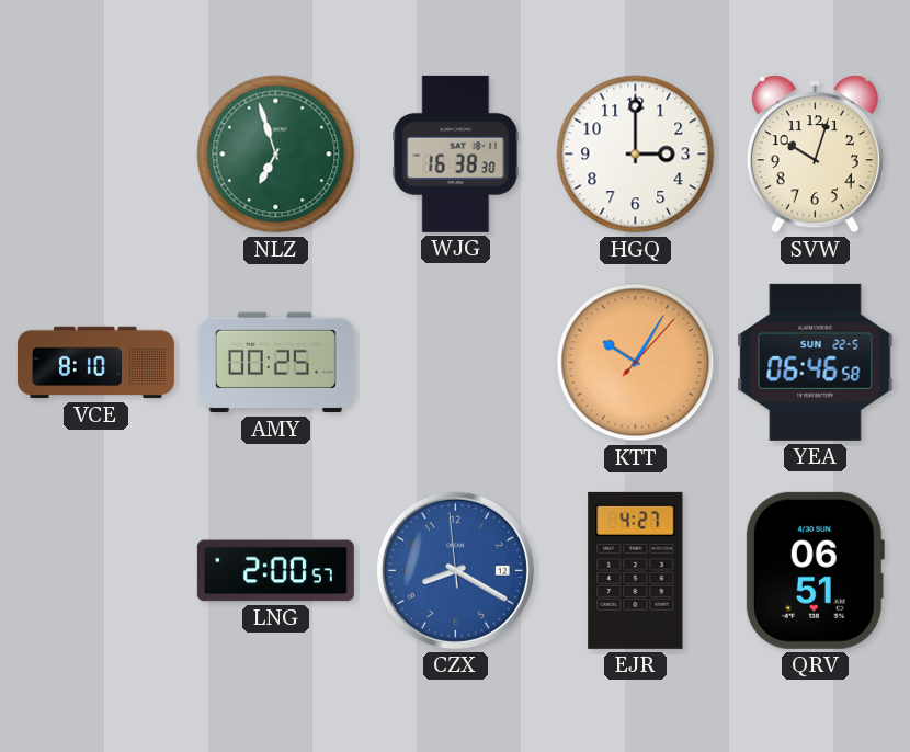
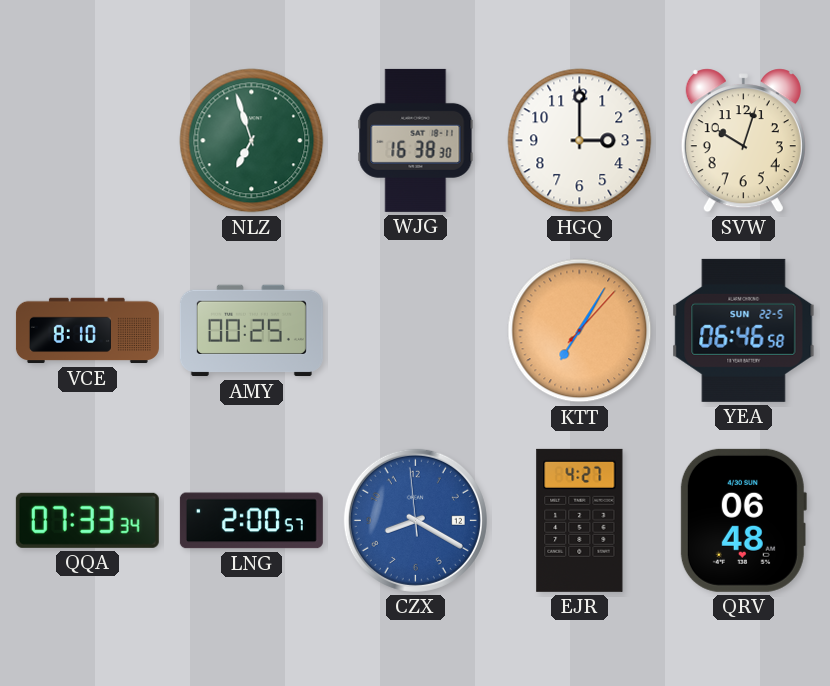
KTT: 10:05 -> 7:05 (580, 331)
QQA: none -> 07:33 (87, 520)
QRV: 06:51 -> 06:48 (743, 520)
